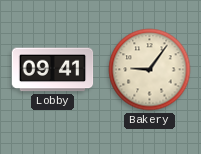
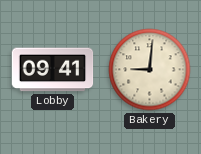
Bakery: 9:06 -> 9:01 (150, 70)
